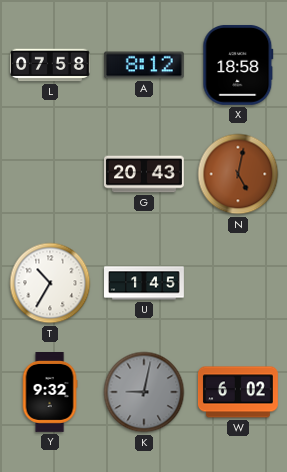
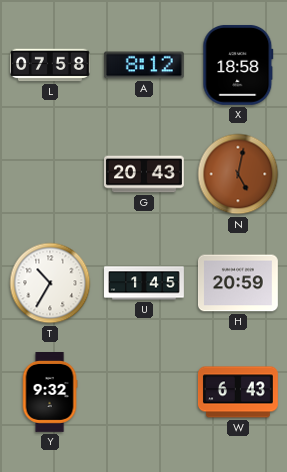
H: none -> 20:59 (239, 283)
K: 9:02 -> none (144, 392)
W: 6:02 -> 6:43 (238, 392)
